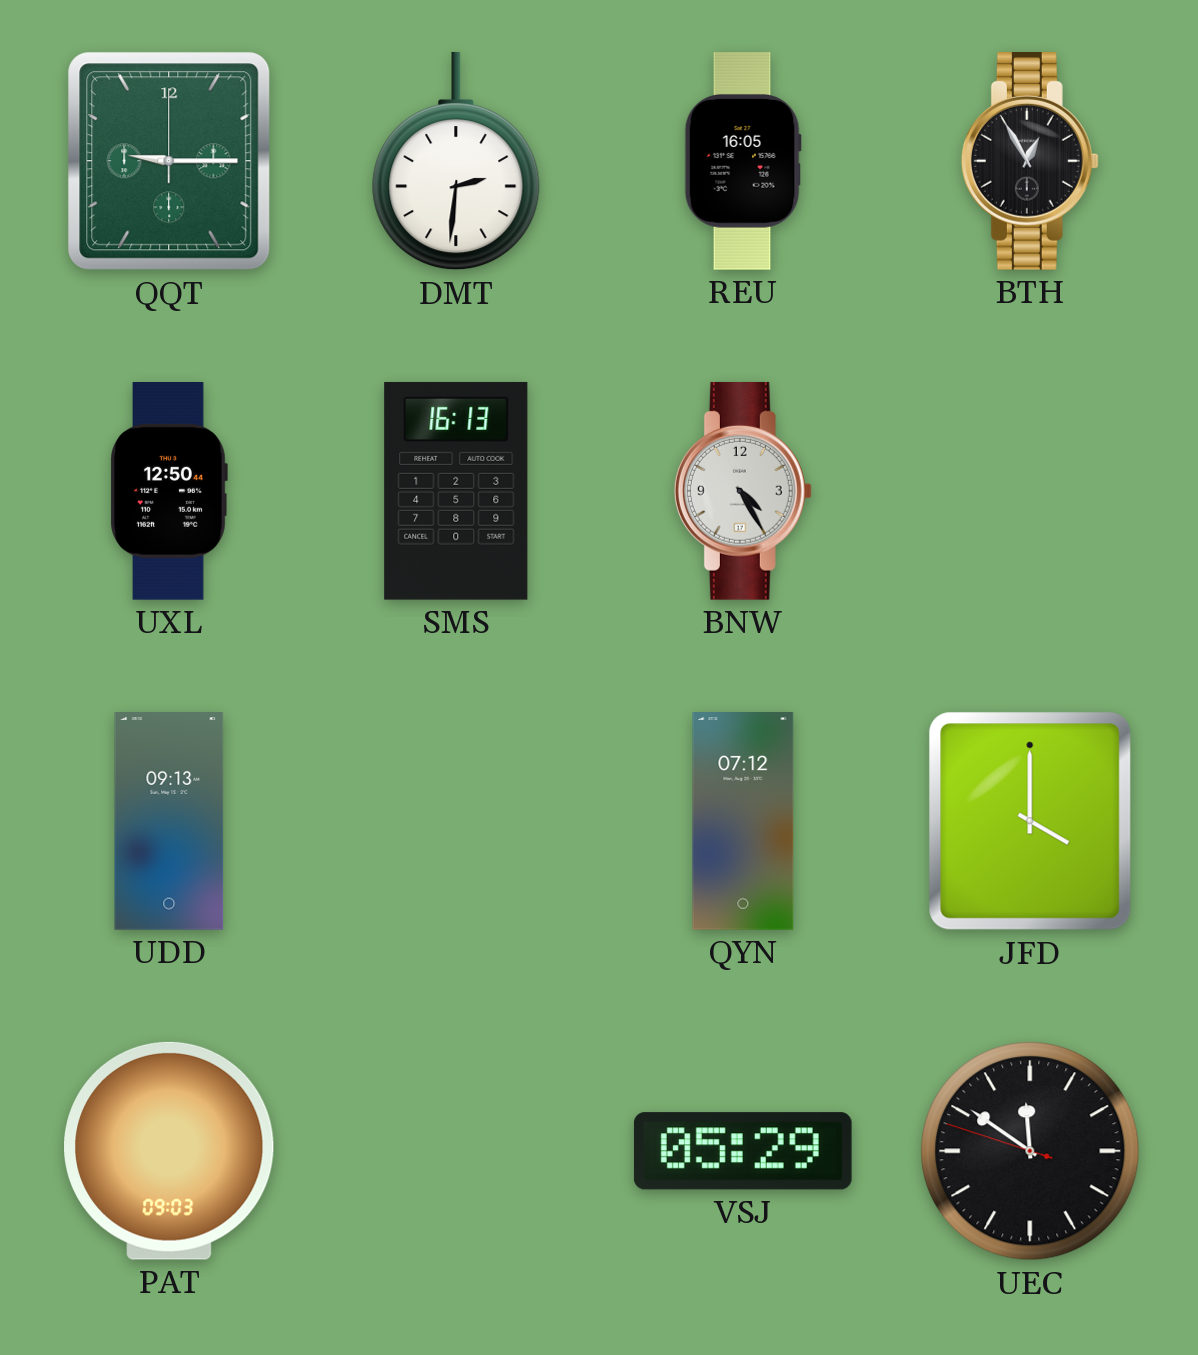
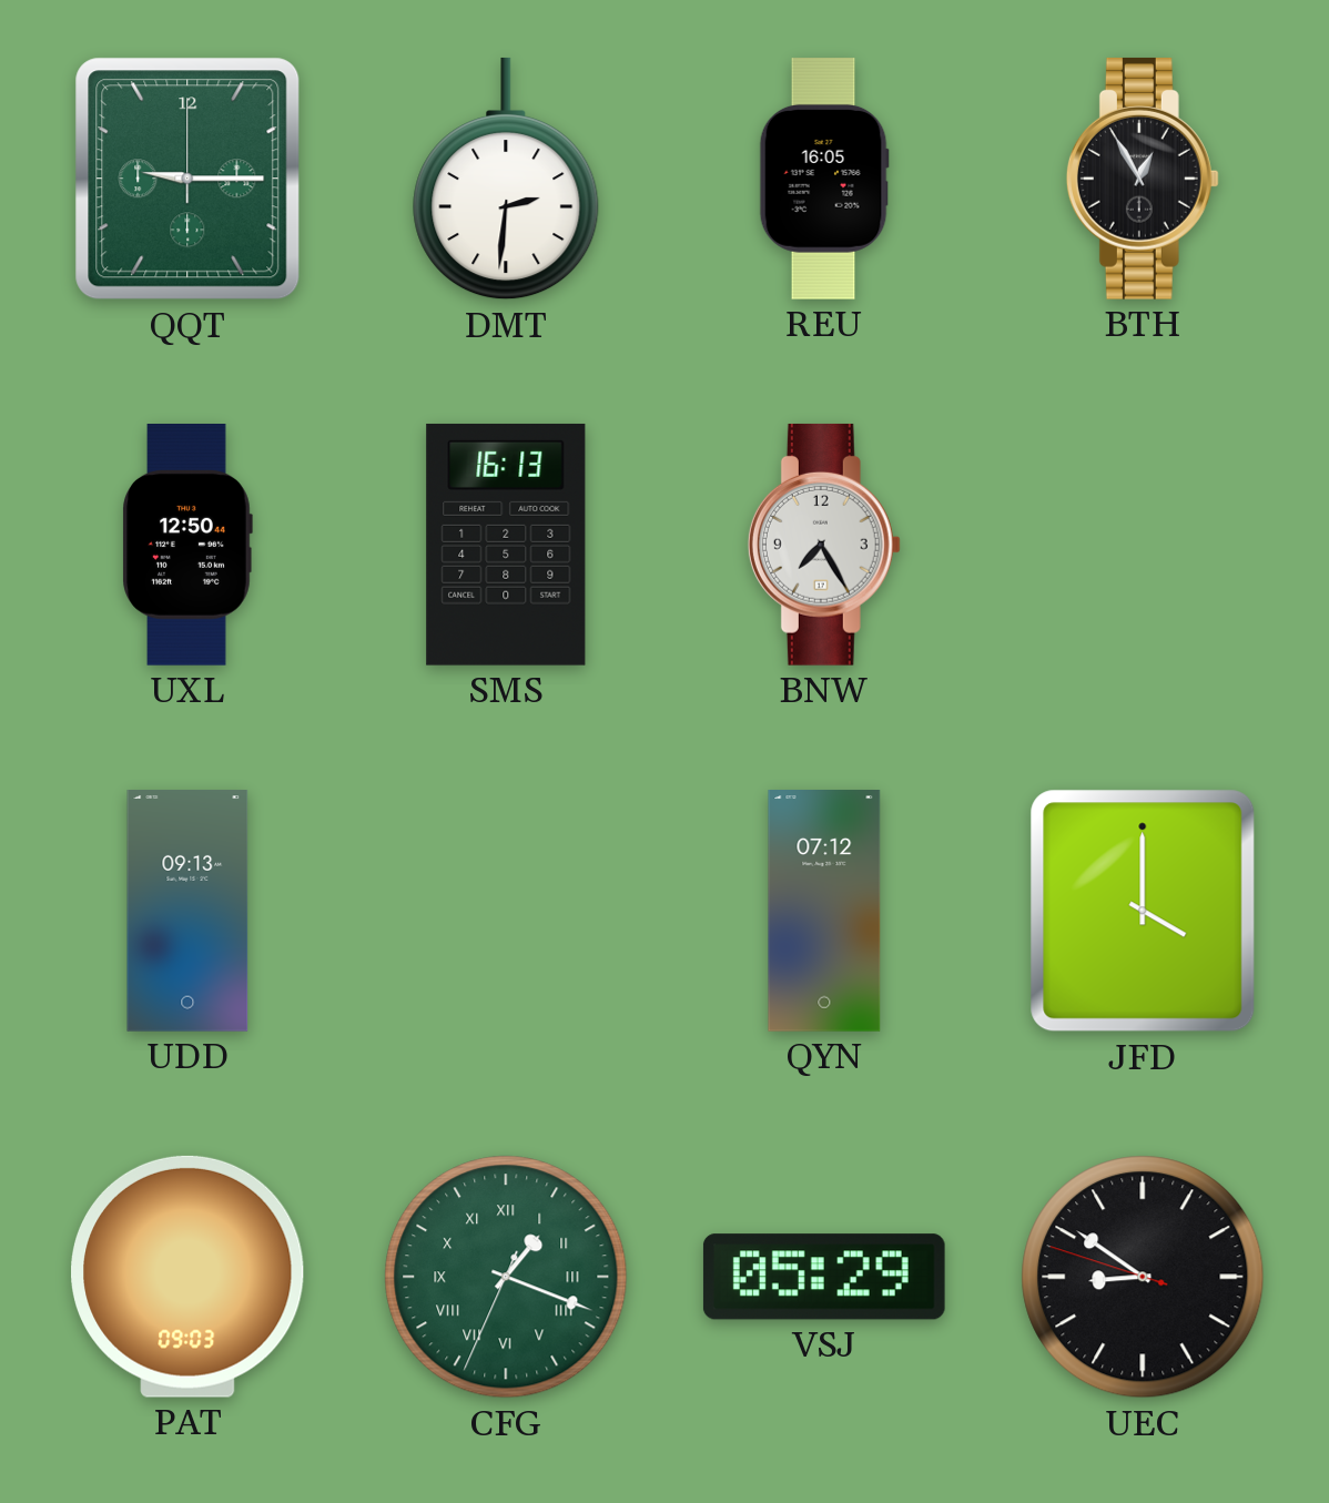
BNW: 4:25 -> 7:25 (824, 545)
CFG: none -> 1:18 (506, 1277)
UEC: 11:50 -> 8:50 (1143, 1277)
